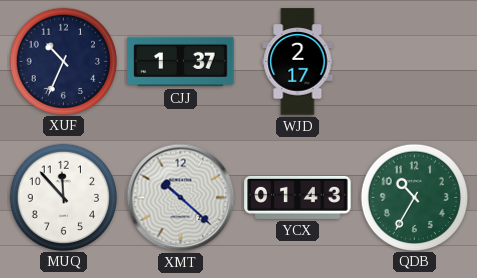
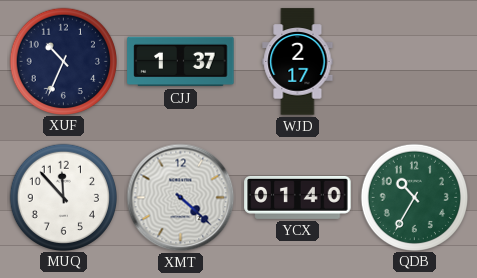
XMT: 10:22 -> 4:22 (181, 198)
YCX: 01:43 -> 01:40 (298, 197)
